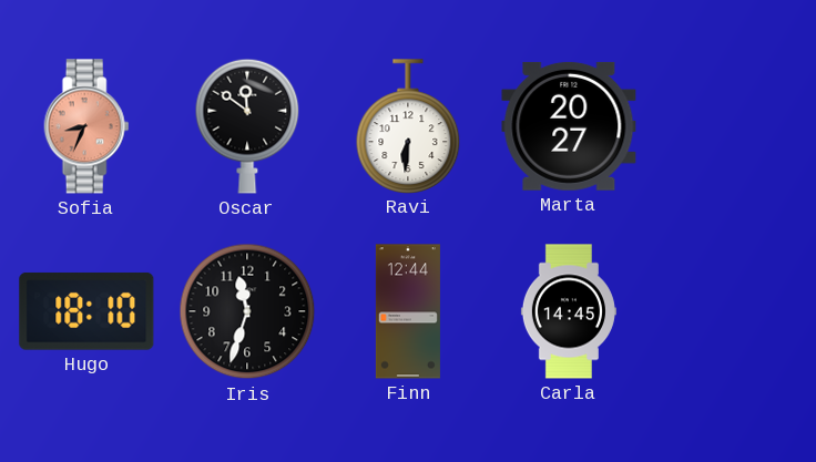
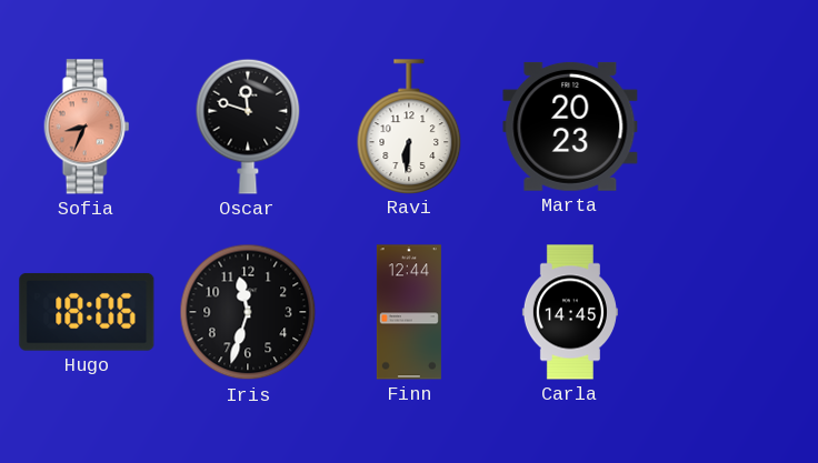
Oscar: 11:51 -> 11:48 (248, 127)
Marta: 20:27 -> 20:23 (570, 127)
Hugo: 18:10 -> 18:06 (87, 312)
